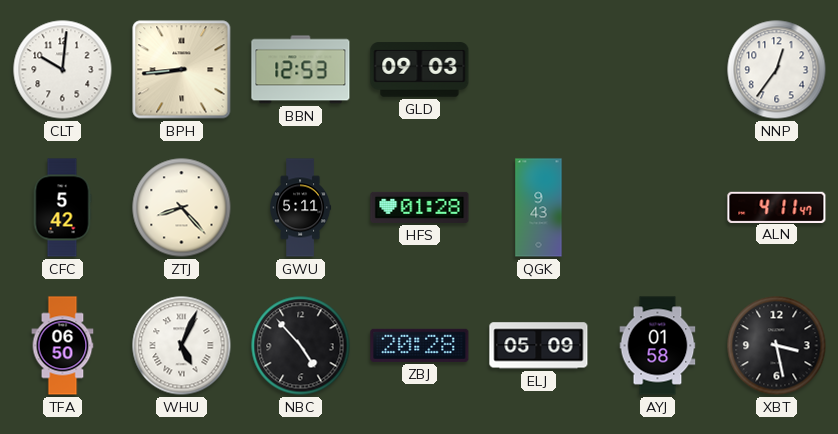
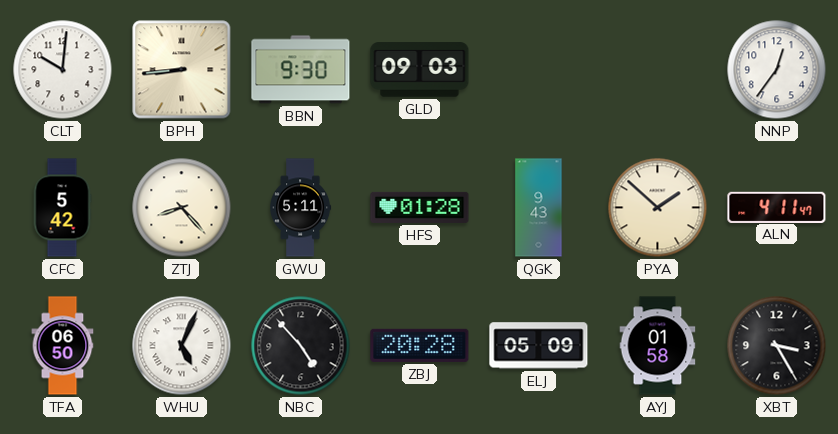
BBN: 12:53 -> 9:30 (301, 70)
PYA: none -> 1:52 (658, 208)
XBT: 3:28 -> 3:25 (777, 346)
